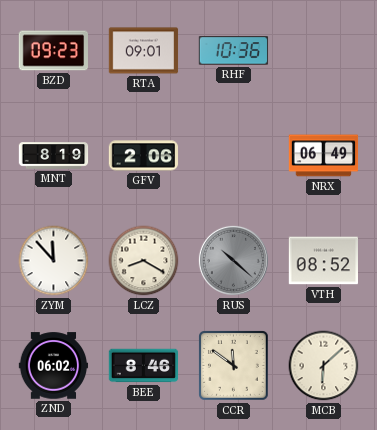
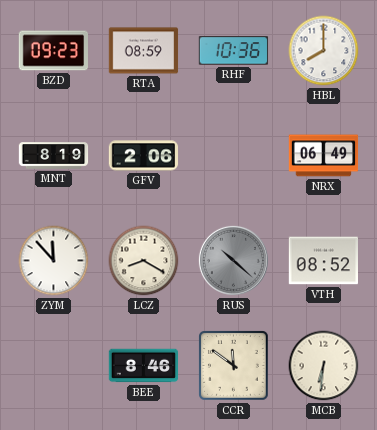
RTA: 09:01 -> 08:59 (144, 51)
HBL: none -> 8:00 (324, 51)
ZND: 06:02 -> none (54, 366)
MCB: 6:08 -> 6:31 (324, 366)
